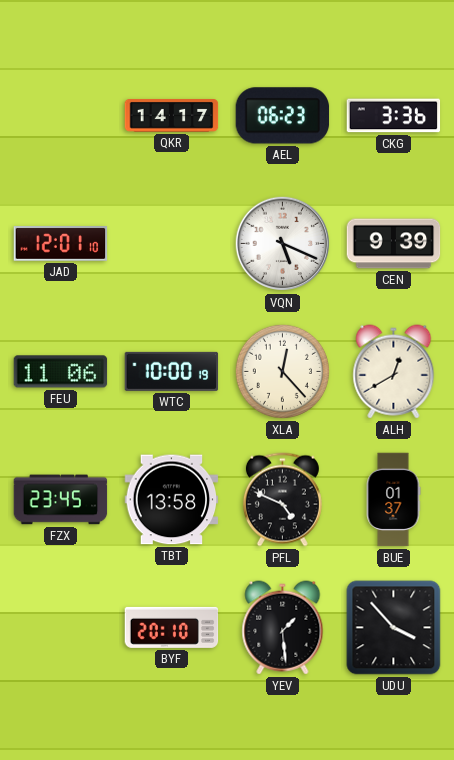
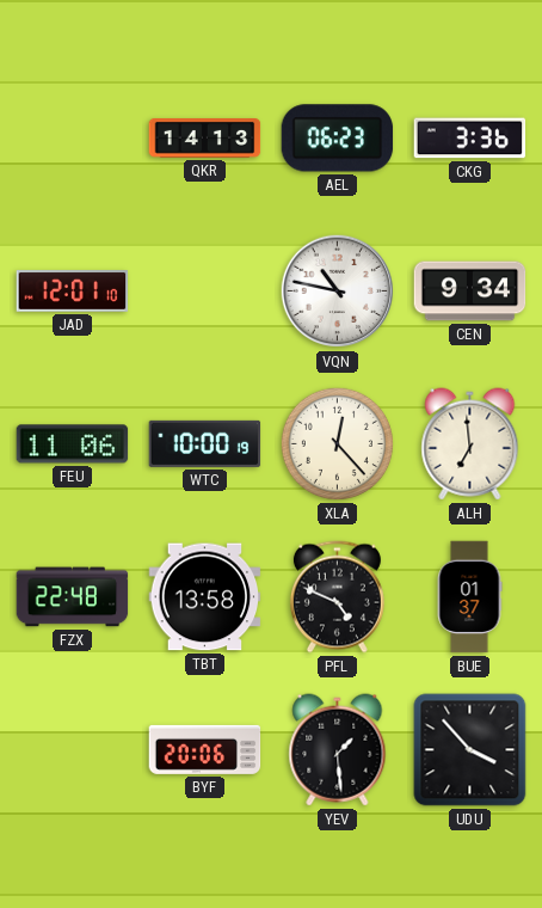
QKR: 14:17 -> 14:13 (205, 139)
VQN: 5:19 -> 10:47 (338, 292)
CEN: 9:39 -> 9:34 (470, 292)
ALH: 12:40 -> 6:59 (470, 444)
FZX: 23:45 -> 22:48 (73, 597)
BYF: 20:10 -> 20:06 (205, 749)
